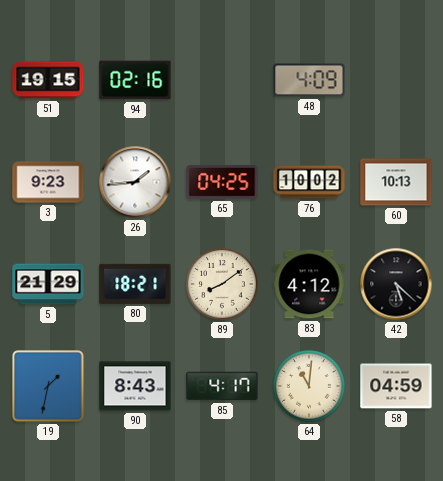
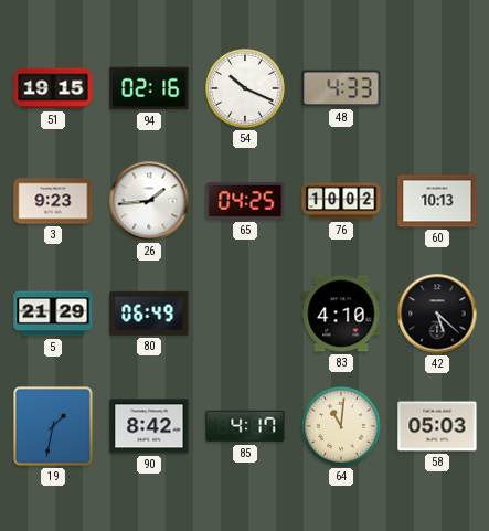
54: none -> 10:19 (245, 88)
48: 4:09 -> 4:33 (341, 88)
80: 18:21 -> 06:49 (149, 314)
89: 8:09 -> none (222, 284)
83: 4:12 -> 4:10 (341, 314)
90: 8:43 -> 8:42 (149, 426)
58: 04:59 -> 05:03 (437, 426)
